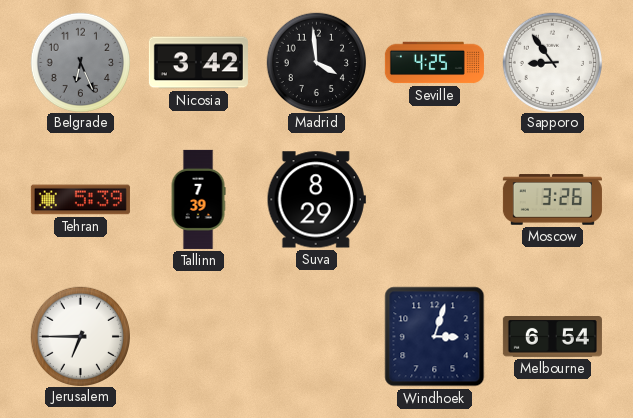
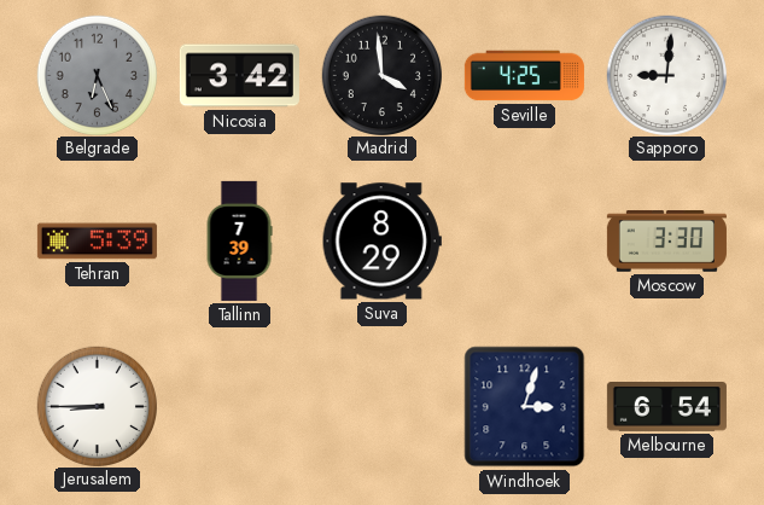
Sapporo: 8:54 -> 9:01 (666, 75)
Moscow: 3:26 -> 3:30 (666, 242)
Jerusalem: 6:45 -> 8:45 (97, 406)
